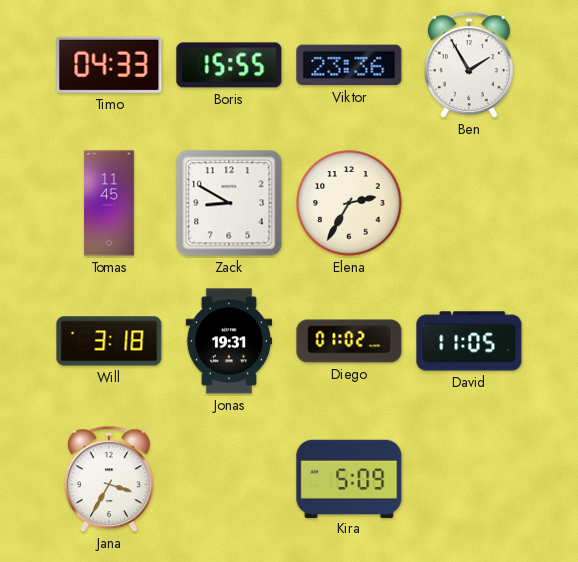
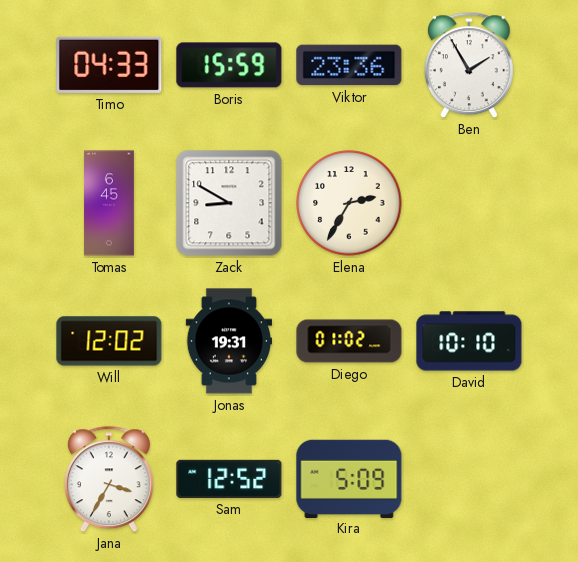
Boris: 15:55 -> 15:59 (229, 65)
Tomas: 11:45 -> 6:45 (110, 203)
Will: 3:18 -> 12:02 (109, 341)
David: 11:05 -> 10:10 (469, 341)
Sam: none -> 12:52 (229, 479)
